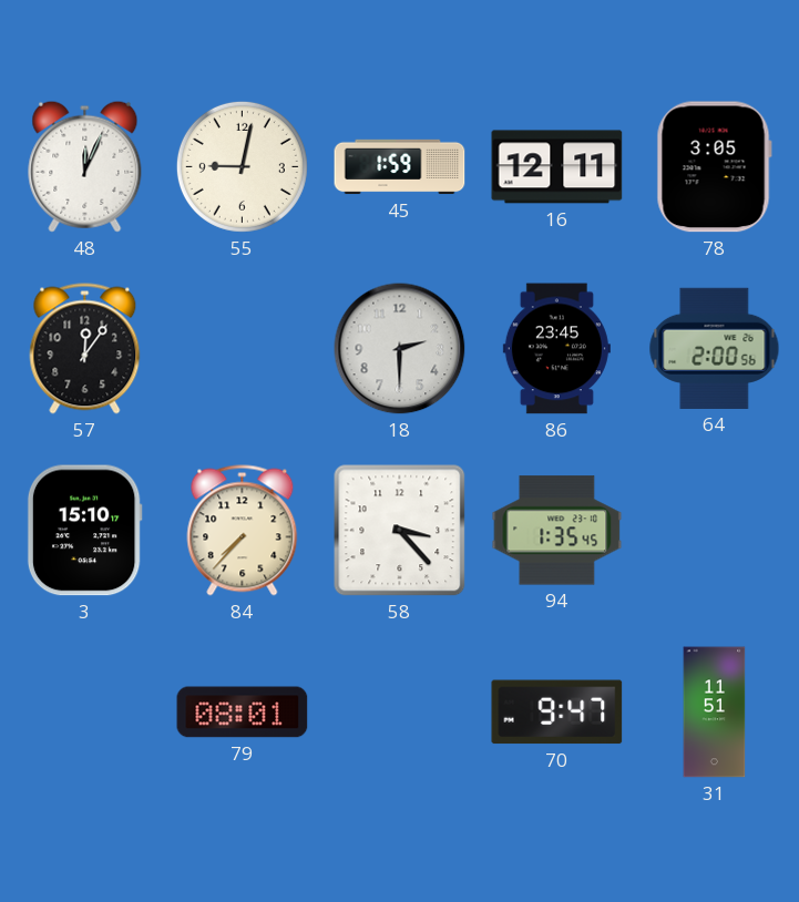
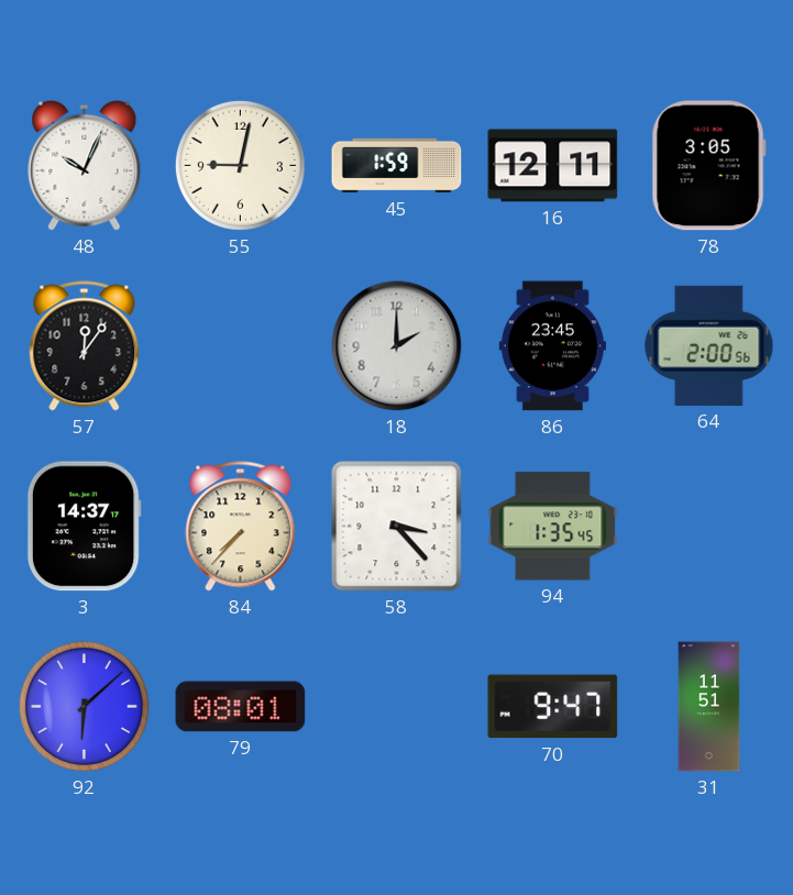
48: 12:04 -> 10:04 (85, 165)
18: 2:30 -> 2:00 (397, 346)
3: 15:10 -> 14:37 (84, 527)
92: none -> 6:08 (84, 706)
